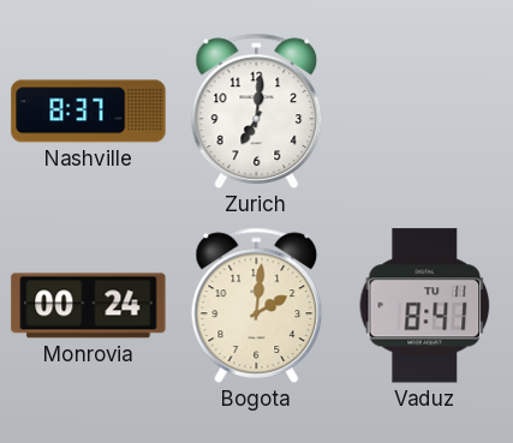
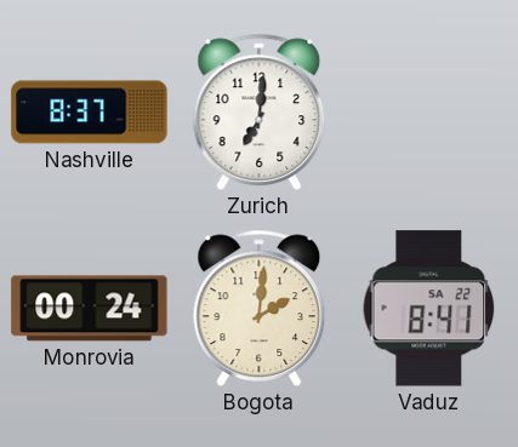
Vaduz date: TU 11 -> SA 22 (429, 309)
